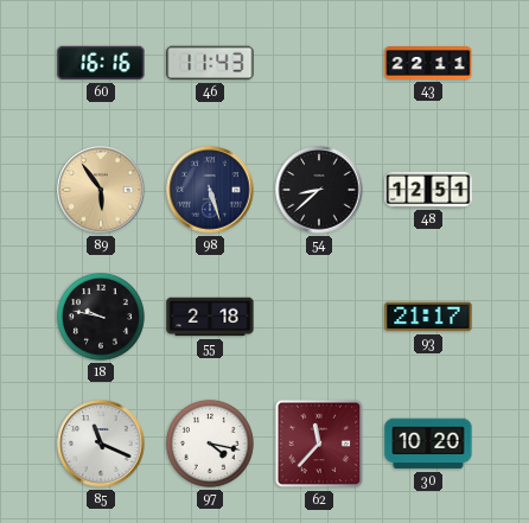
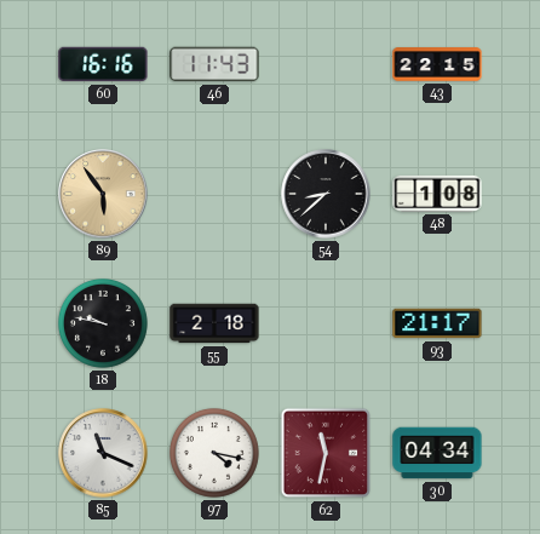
43: 22:11 -> 22:15 (437, 64)
98: 5:27 -> none (210, 190)
48: 12:51 -> 1:08 (437, 194)
62: 11:37 -> 11:32 (326, 453)
30: 10:20 -> 04:34 (437, 453)
